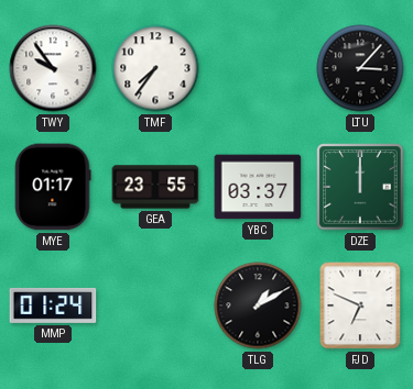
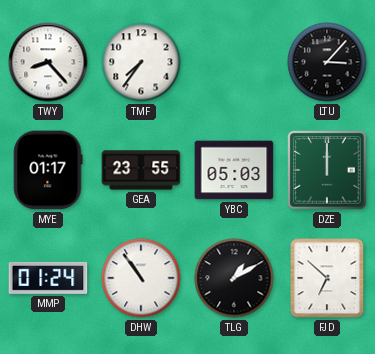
TWY: 9:54 -> 8:23 (48, 62)
YBC: 03:37 -> 05:03 (234, 170)
DHW: none -> 10:54 (141, 278)
FJD: 6:49 -> 6:52 (327, 278)
